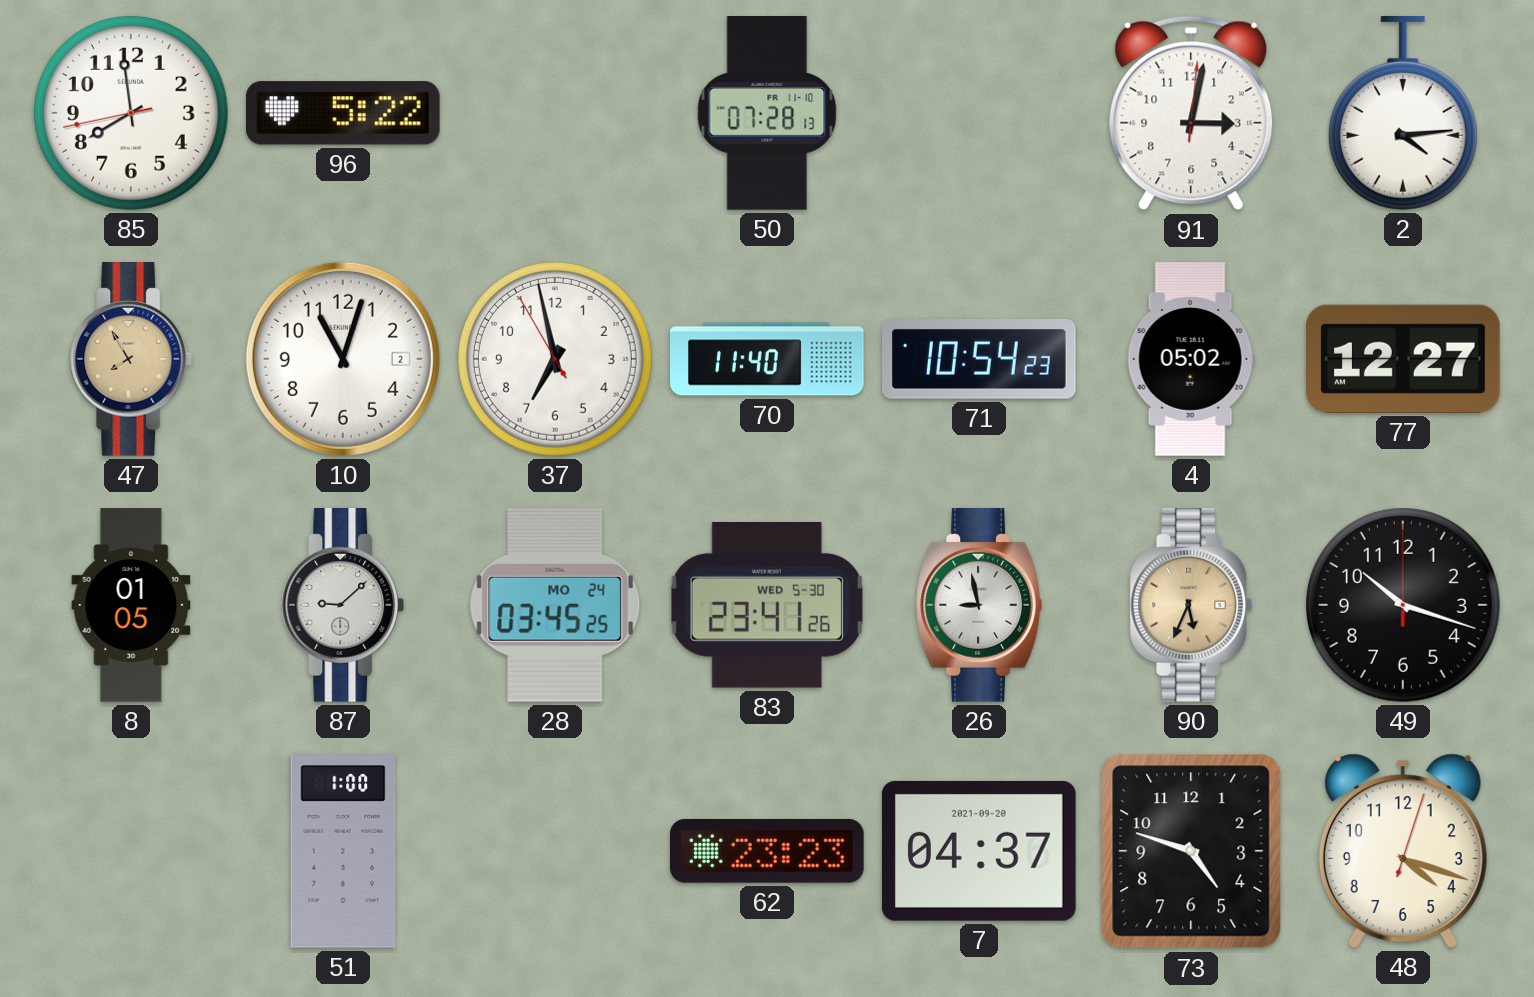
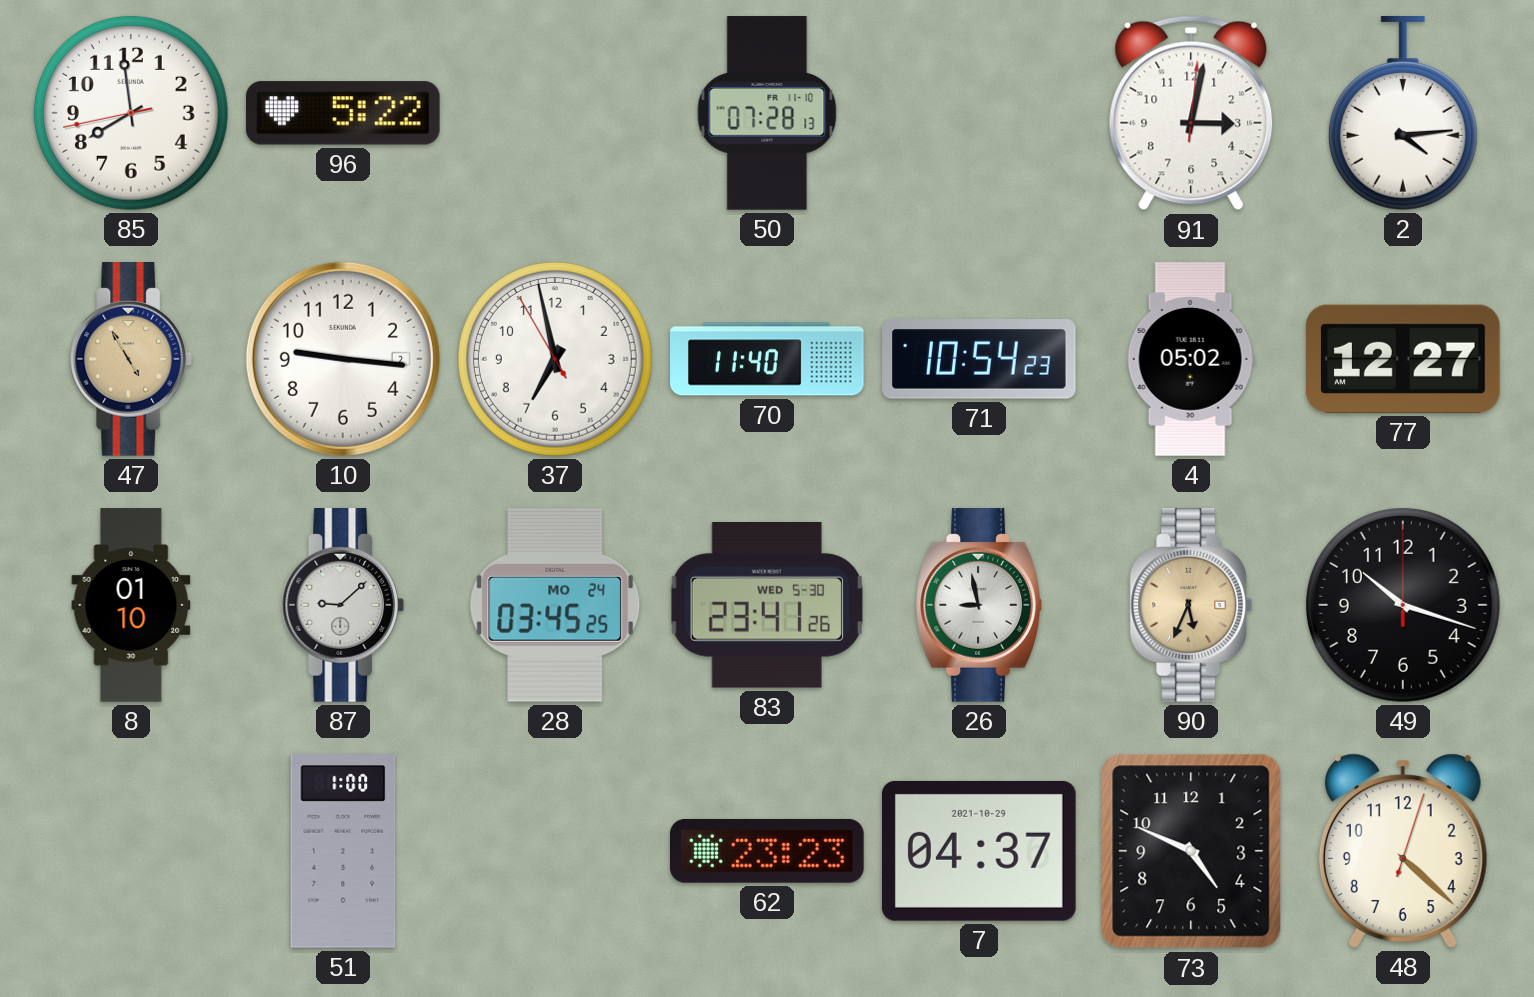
47: 7:55 -> 4:55 (131, 360)
10: 11:03 -> 9:16 (343, 359)
8: 01:05 -> 01:10 (131, 605)
7 date: 2021-09-20 -> 2021-10-29 (979, 851)
73: 4:48 -> 4:49 (1191, 851)
48: 4:18 -> 4:22 (1403, 851)
